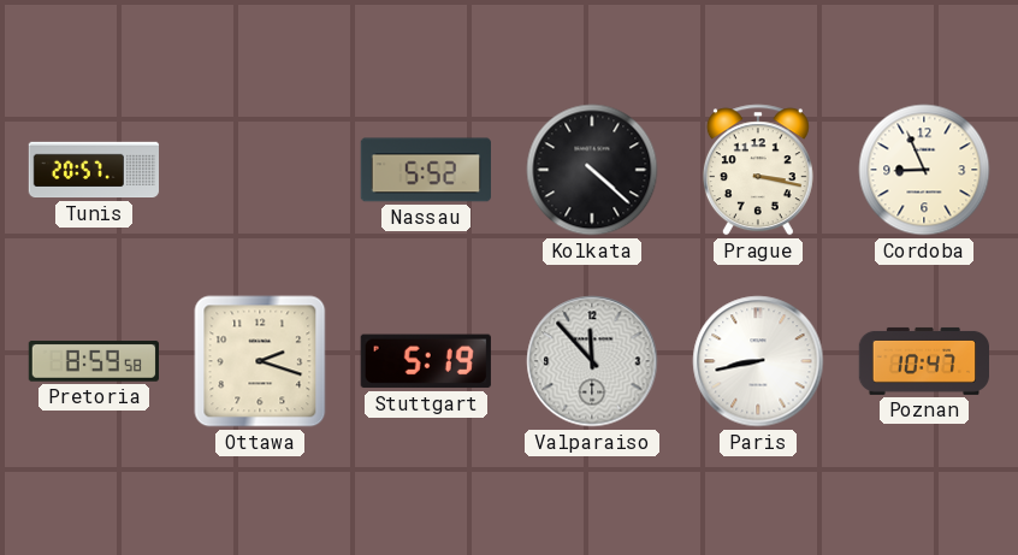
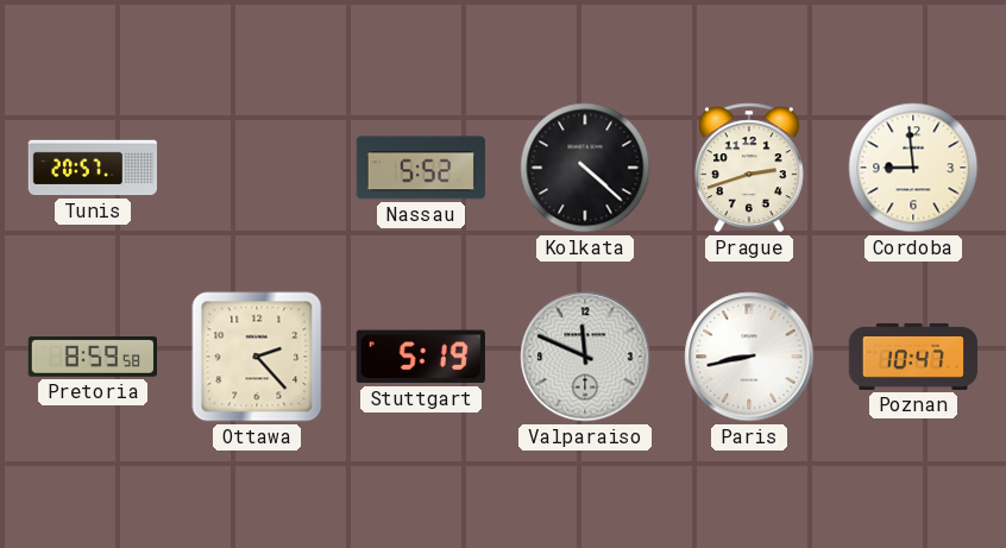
Prague: 3:17 -> 2:42 (749, 168)
Cordoba: 8:56 -> 8:59 (913, 168)
Ottawa: 2:18 -> 2:23 (257, 357)
Valparaiso: 11:53 -> 11:49 (585, 357)
